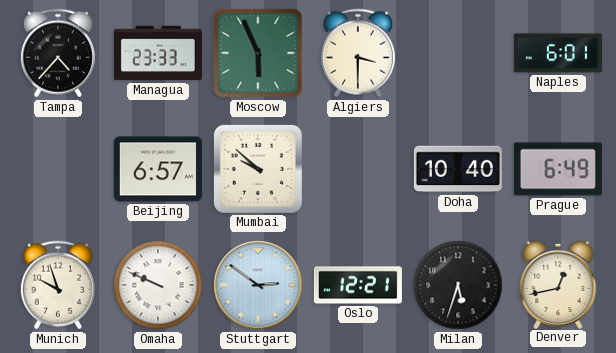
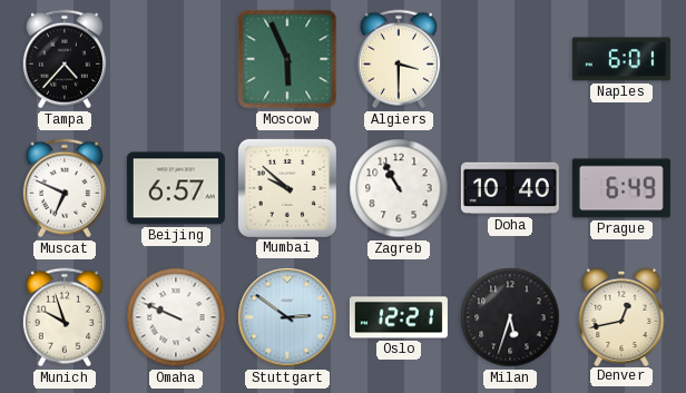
Managua: 23:33 -> none (158, 53)
Muscat: none -> 6:49 (65, 188)
Zagreb: none -> 10:55 (399, 188)
